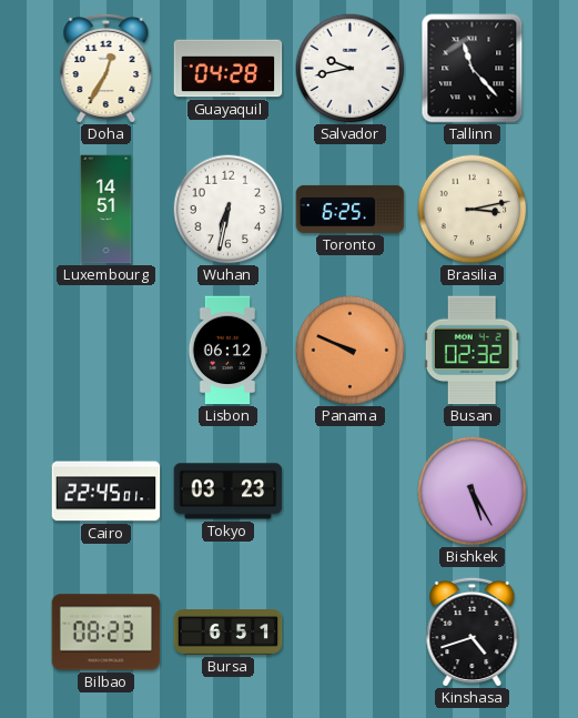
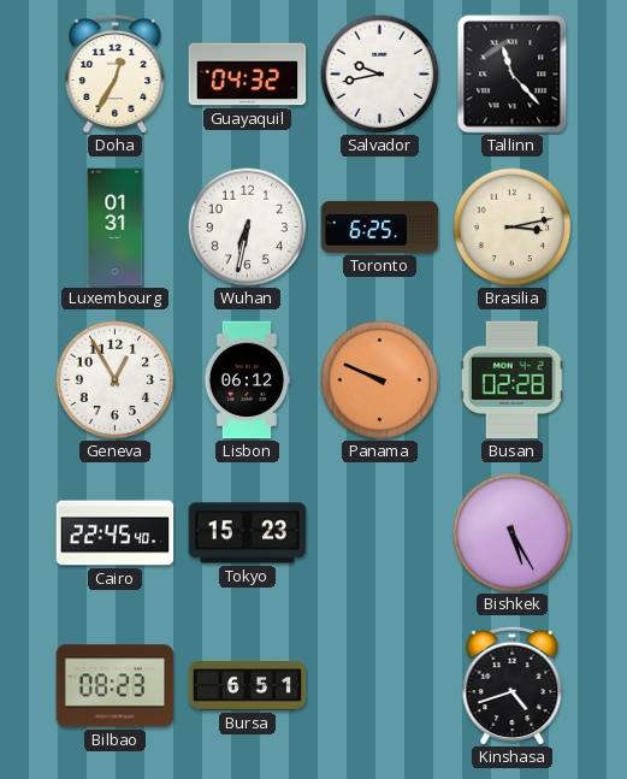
Guayaquil: 04:28 -> 04:32 (248, 75)
Luxembourg: 14:51 -> 01:31 (116, 228)
Geneva: none -> 12:55 (116, 380)
Busan: 02:32 -> 02:28 (511, 380)
Cairo: 22:45:01 -> 22:45:40 (116, 533)
Tokyo: 03:23 -> 15:23 (248, 533)
